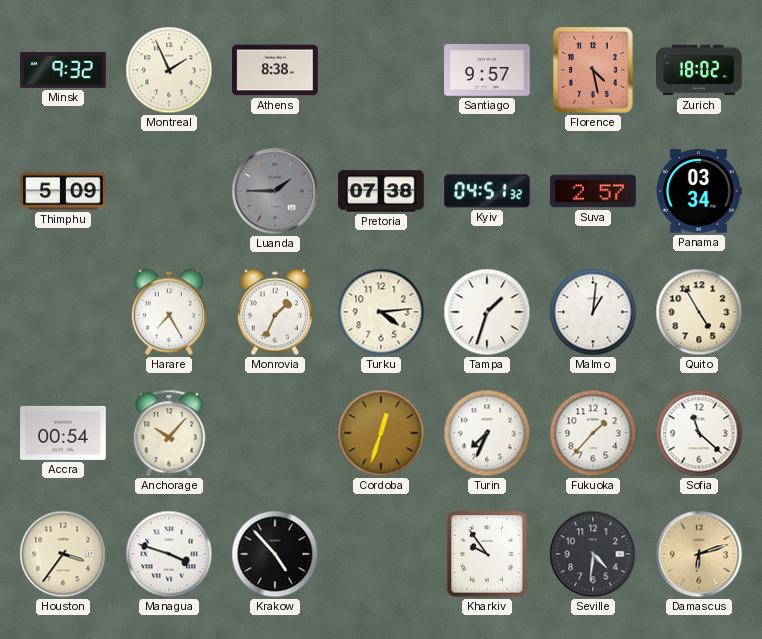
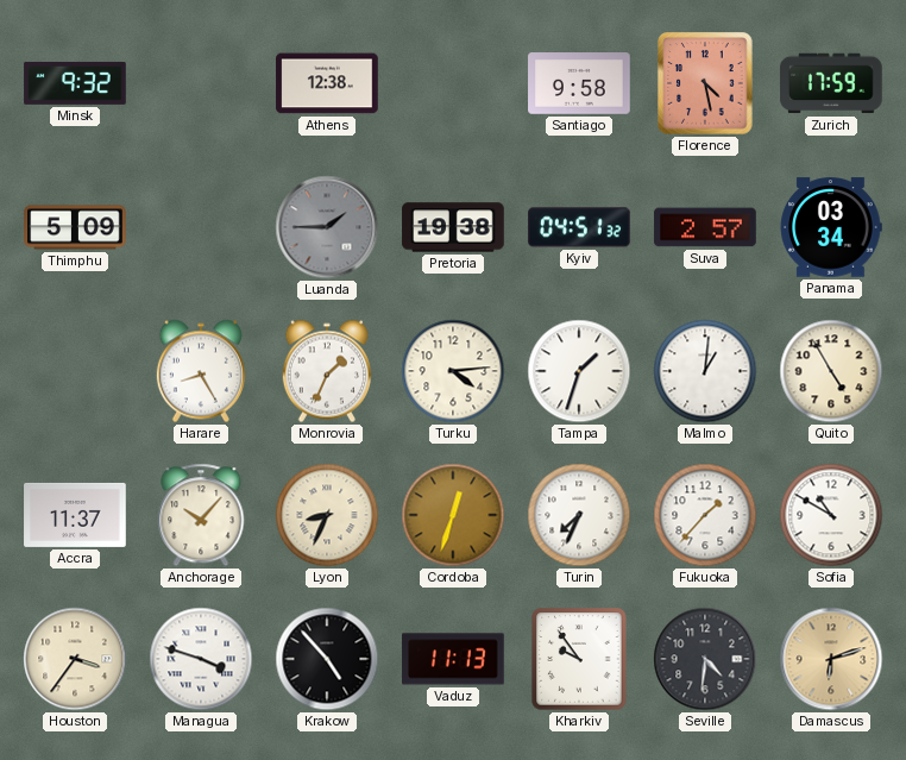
Montreal: 1:56 -> none (169, 70)
Athens: 8:38 -> 12:38 (327, 83)
Santiago: 9:57 -> 9:58 (579, 83)
Zurich: 18:02 -> 17:59 (831, 83)
Pretoria: 07:38 -> 19:38 (453, 227)
Harare: 7:25 -> 8:25 (201, 371)
Accra: 00:54 -> 11:37 (75, 515)
Lyon: none -> 8:34 (327, 515)
Sofia: 11:22 -> 10:50 (831, 515)
Vaduz: none -> 11:13 (453, 659)
